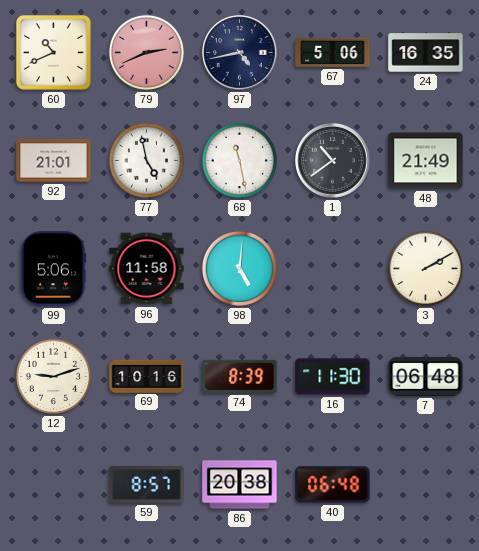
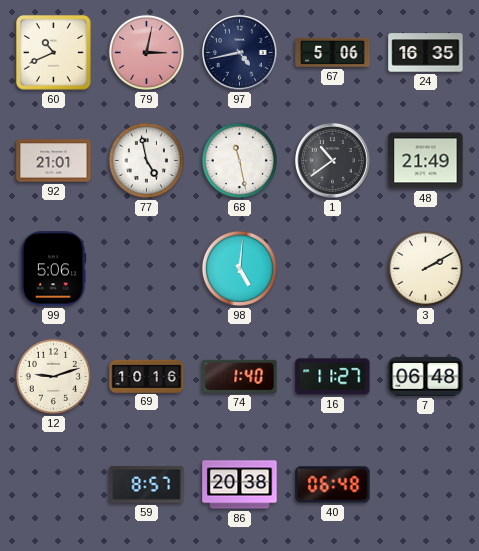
79: 2:41 -> 3:02 (146, 52)
96: 11:58 -> none (147, 269)
74: 8:39 -> 1:40 (240, 376)
16: 11:30 -> 11:27 (333, 377)
